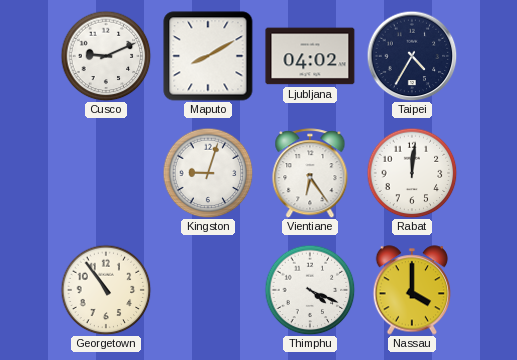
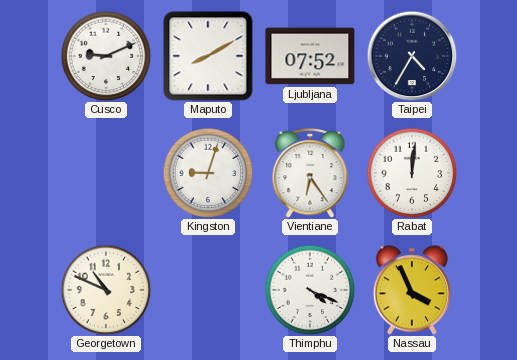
Ljubljana: 04:02 -> 07:52 (310, 56)
Georgetown: 10:54 -> 10:49 (106, 290)
Nassau: 4:00 -> 3:56 (412, 290)
